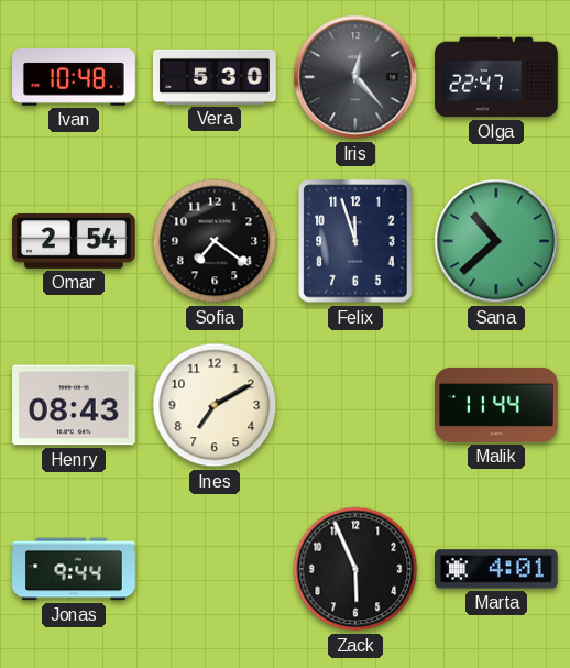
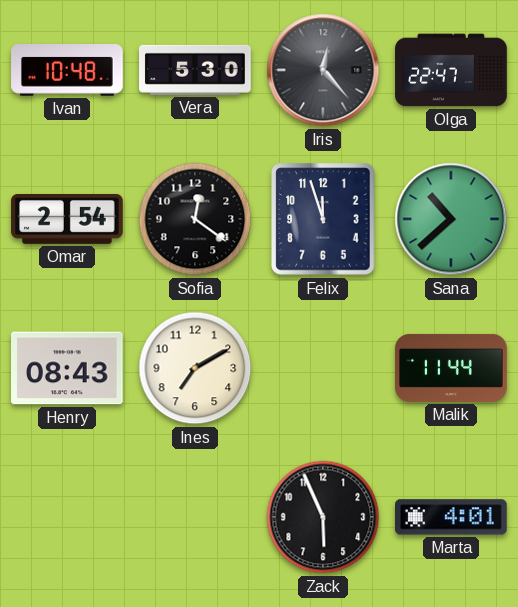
Sofia: 7:21 -> 12:21 (195, 219)
Jonas: 9:44 -> none (74, 569)
